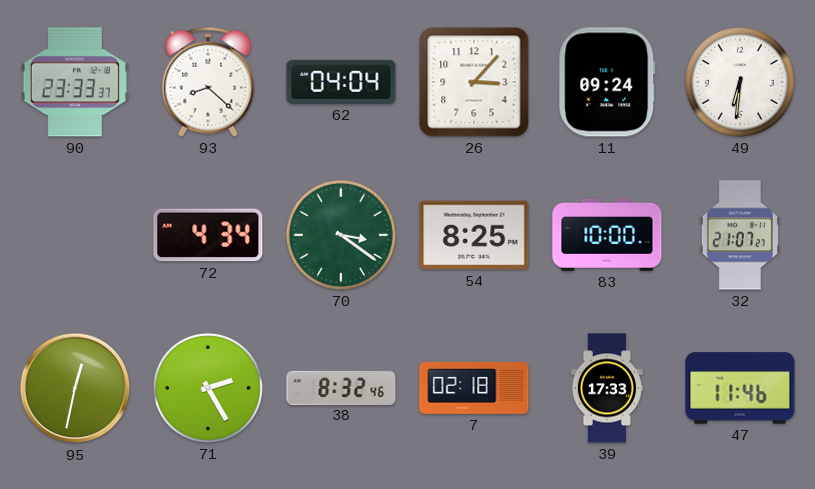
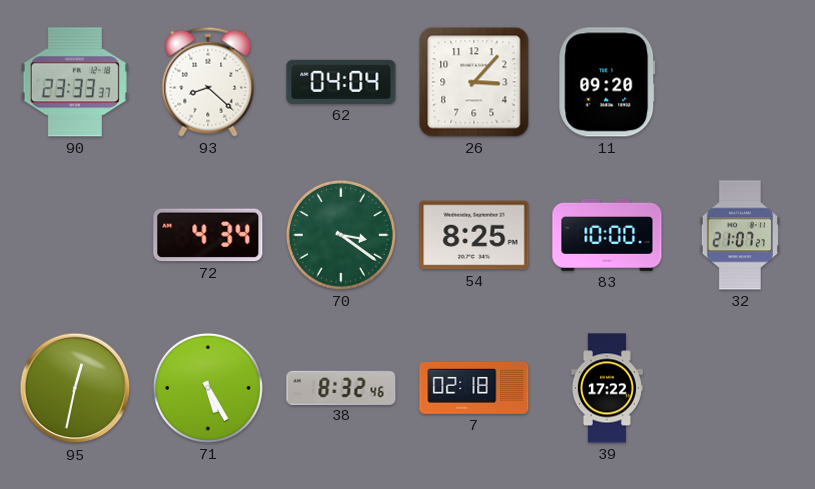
11: 09:24 -> 09:20 (607, 82)
49: 6:31 -> none (740, 82)
71: 2:25 -> 5:25 (208, 388)
39: 17:33 -> 17:22 (607, 388)
47: 11:46 -> none (740, 388)
